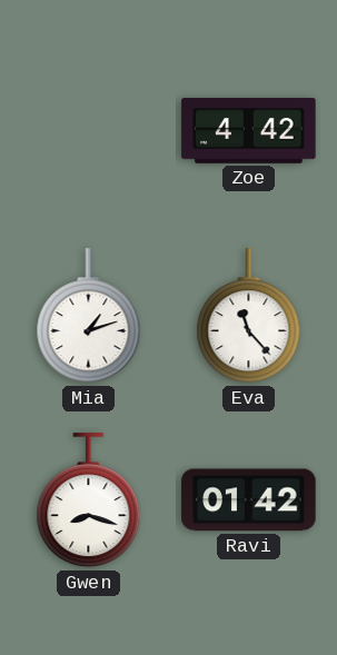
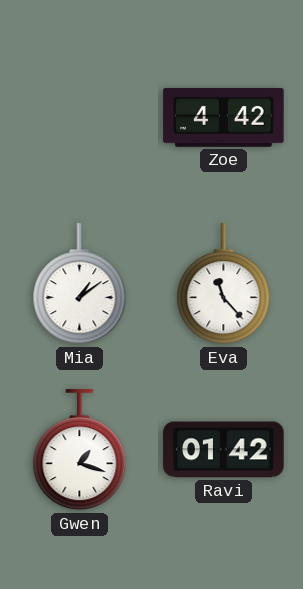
Mia: 1:12 -> 1:09 (80, 284)
Gwen: 8:18 -> 1:18 (80, 450)
